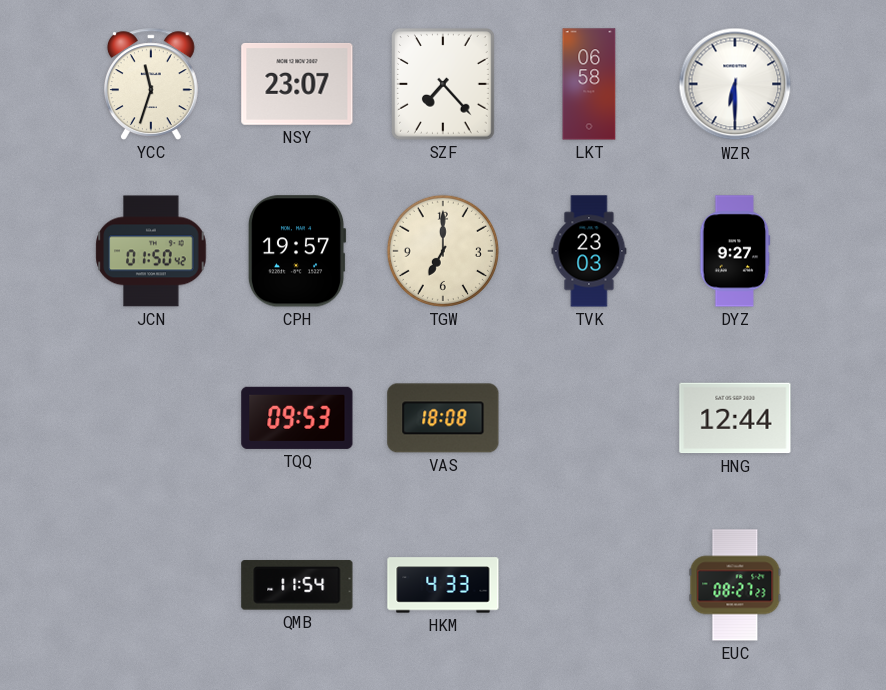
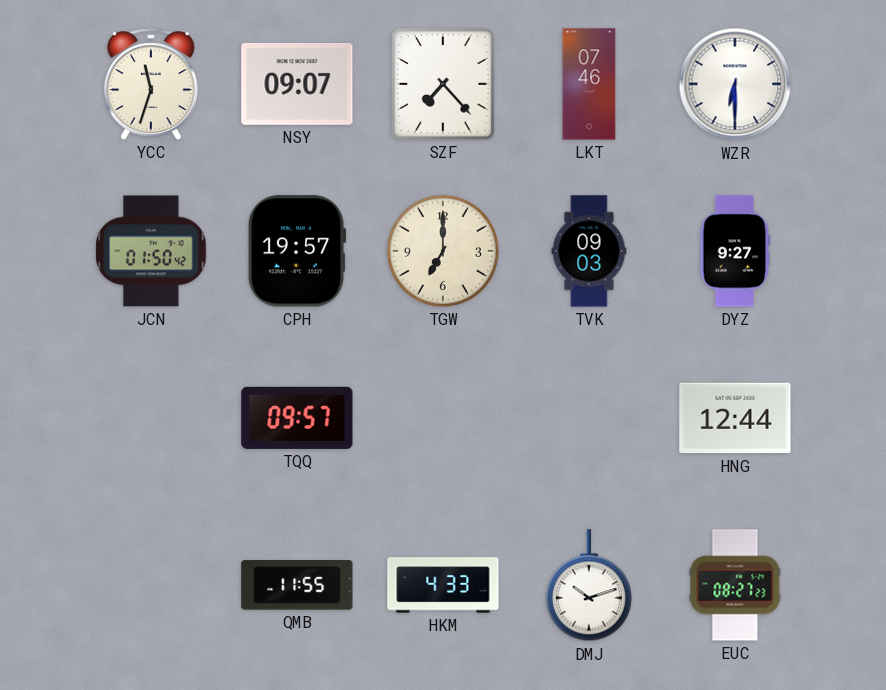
NSY: 23:07 -> 09:07 (297, 84)
LKT: 06:58 -> 07:46 (589, 84)
TVK: 23:03 -> 09:03 (589, 251)
TQQ: 09:53 -> 09:57 (297, 418)
VAS: 18:08 -> none (443, 418)
QMB: 11:54 -> 11:55 (297, 585)
DMJ: none -> 10:12 (589, 586)
